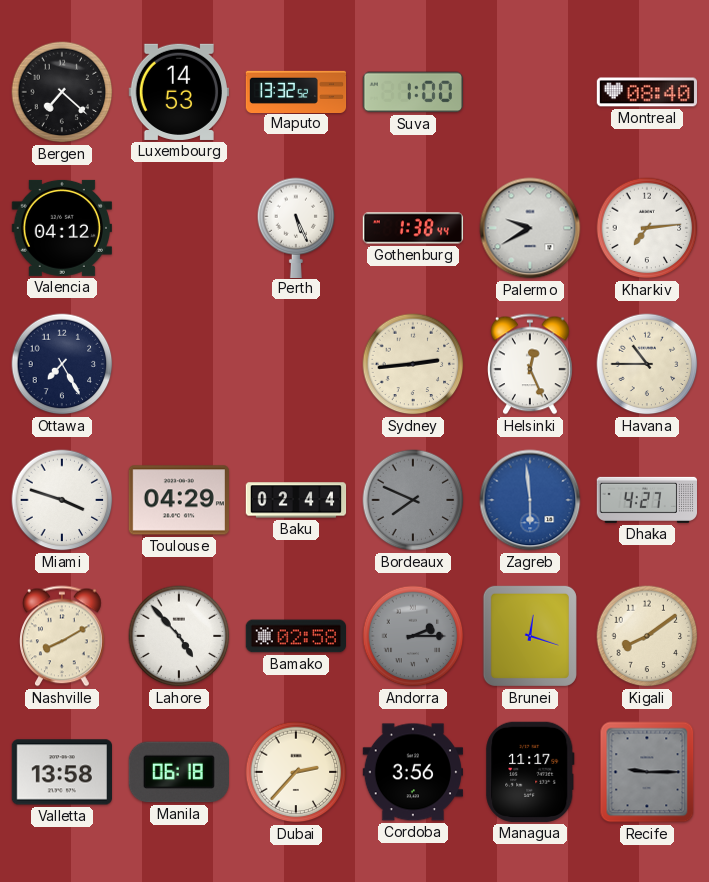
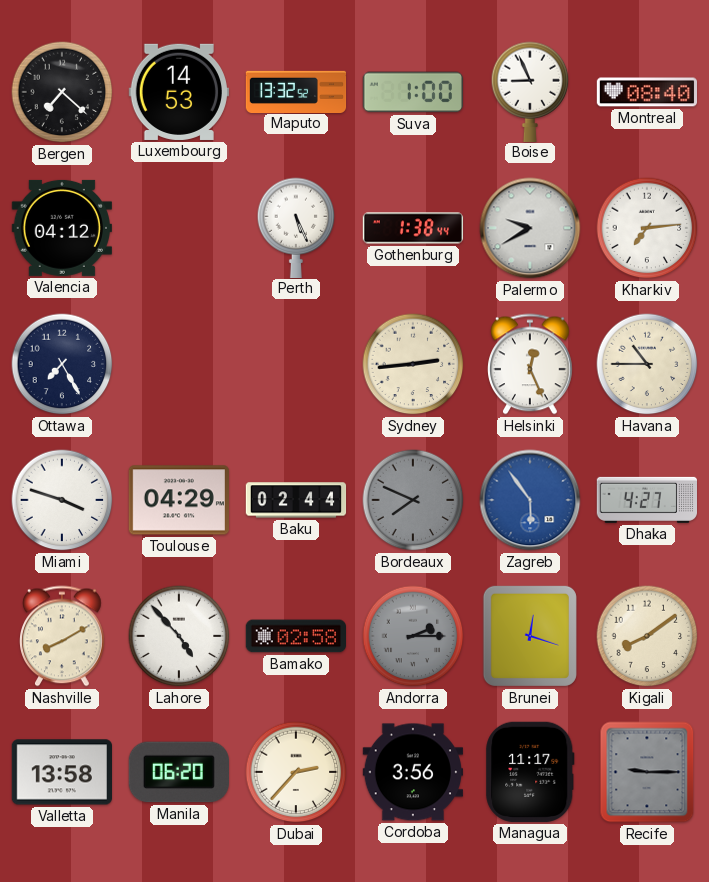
Boise: none -> 8:56 (530, 91)
Zagreb: 5:59 -> 5:54 (530, 500)
Manila: 06:18 -> 06:20 (179, 772)
